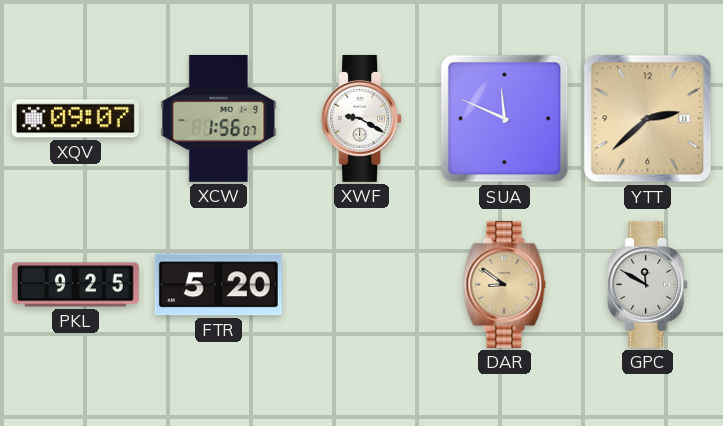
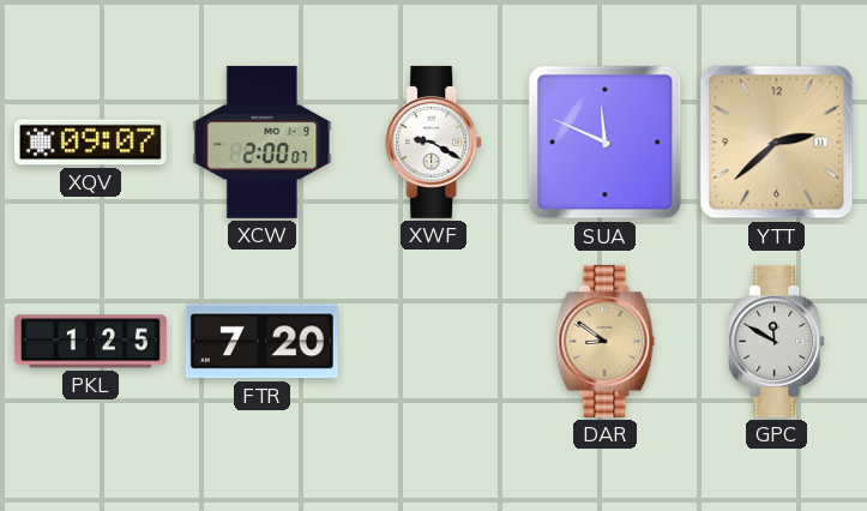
XCW: 1:56 -> 2:00 (263, 142)
PKL: 9:25 -> 1:25 (90, 342)
FTR: 5:20 -> 7:20 (261, 342)
